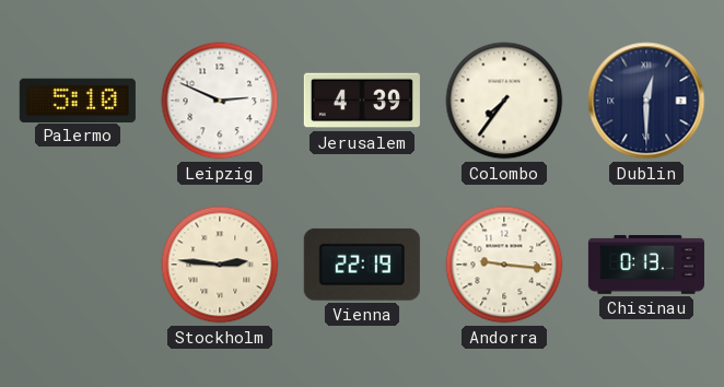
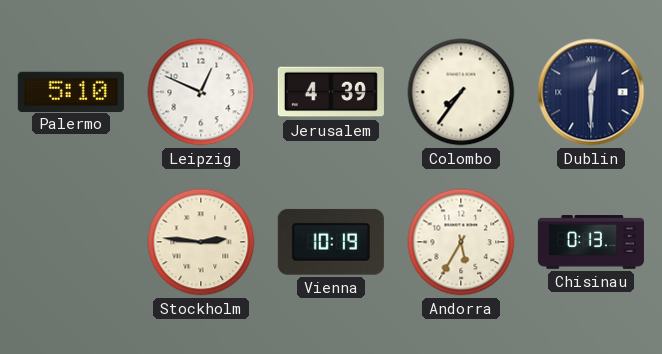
Leipzig: 2:49 -> 12:49 (201, 92)
Vienna: 22:19 -> 10:19 (331, 242)
Andorra: 9:16 -> 5:35 (461, 242)
